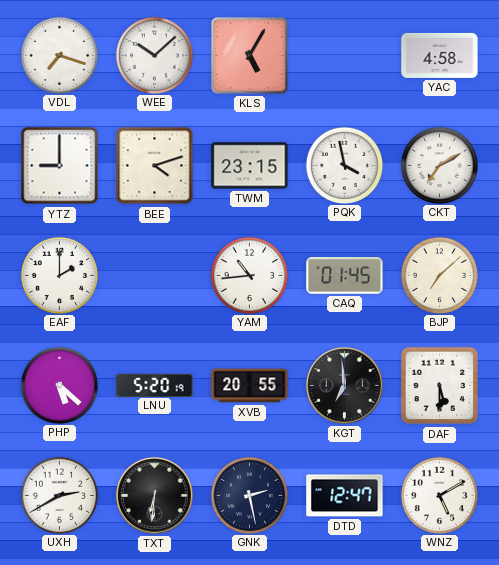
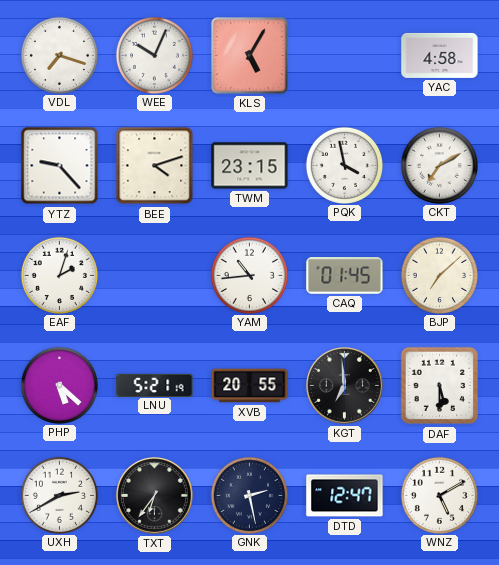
WEE: 10:08 -> 10:04 (154, 55)
YTZ: 9:00 -> 9:23 (60, 166)
EAF: 2:00 -> 2:03 (59, 275)
LNU: 5:20 -> 5:21 (155, 385)
TXT: 6:31 -> 6:36 (155, 496)
